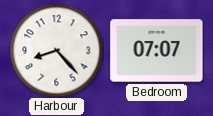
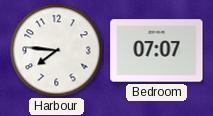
Harbour: 8:23 -> 7:46 (56, 50)
